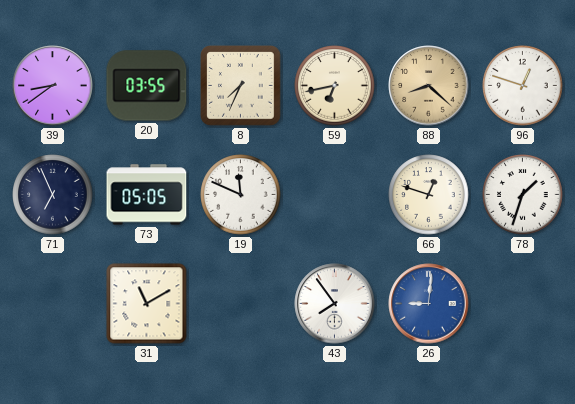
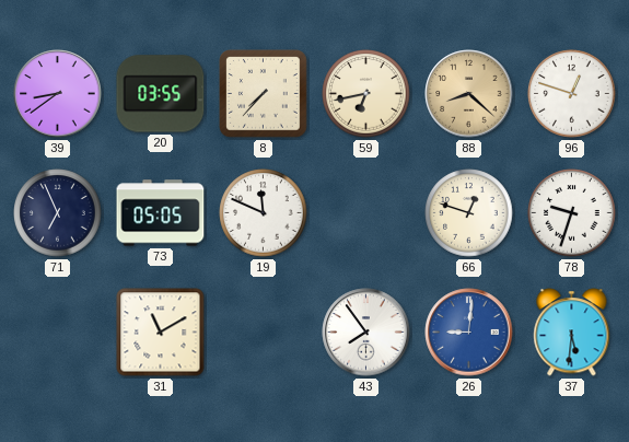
8: 7:34 -> 7:37 (264, 94)
78: 1:33 -> 9:33 (572, 213)
37: none -> 5:31 (572, 333)
